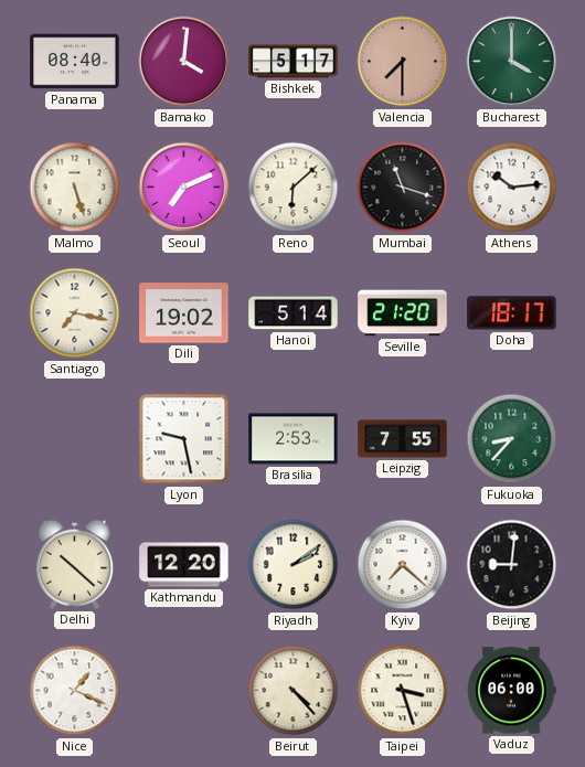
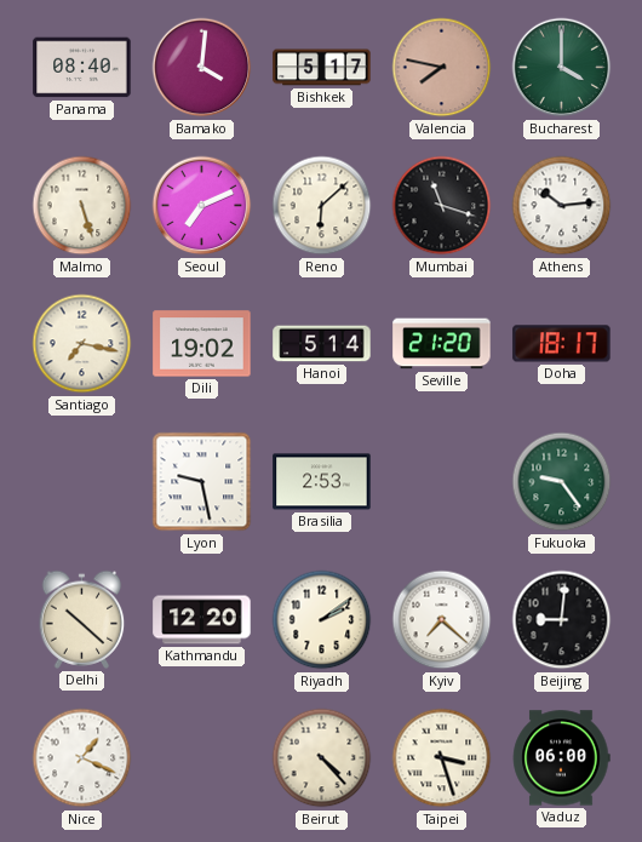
Valencia: 7:30 -> 7:47 (442, 68)
Leipzig: 7:55 -> none (403, 439)
Fukuoka: 8:37 -> 9:24 (562, 482)
